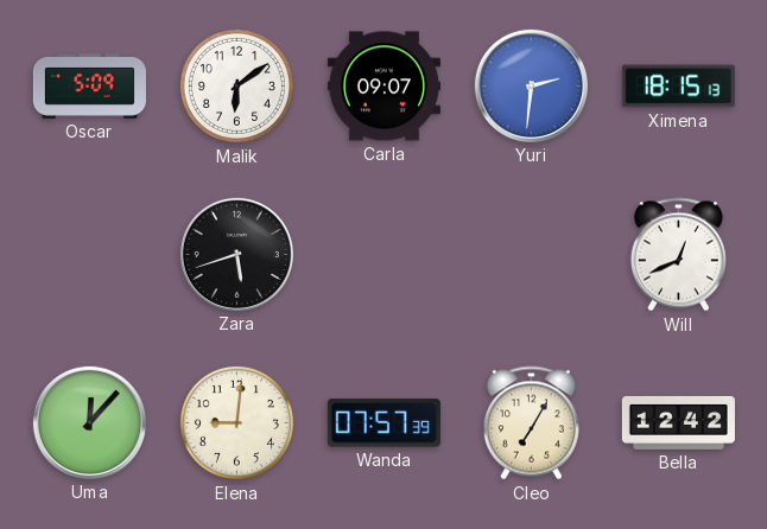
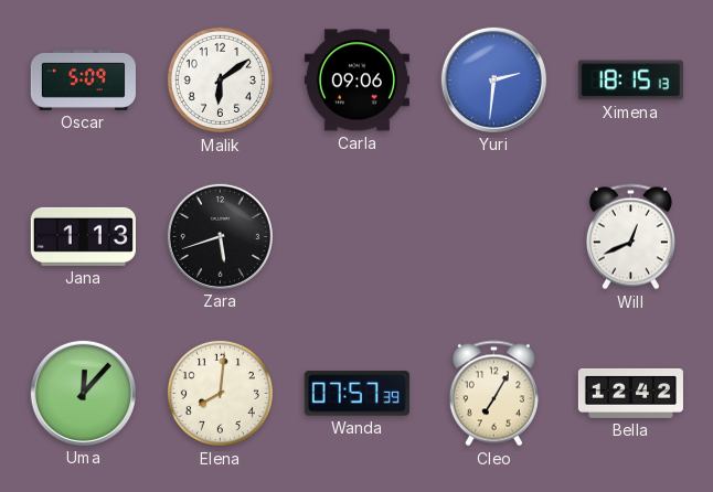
Carla: 09:07 -> 09:06 (356, 81)
Jana: none -> 1:13 (83, 236)
Elena: 9:01 -> 8:01 (220, 393)
